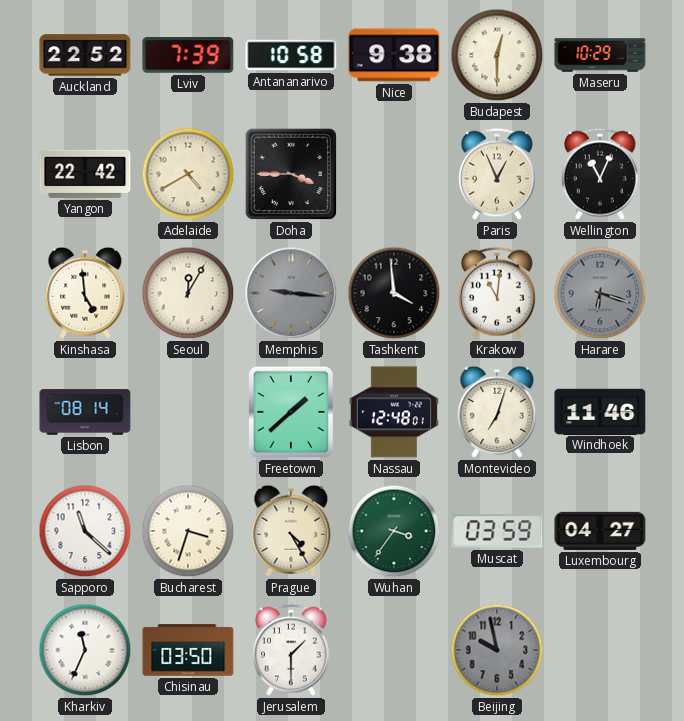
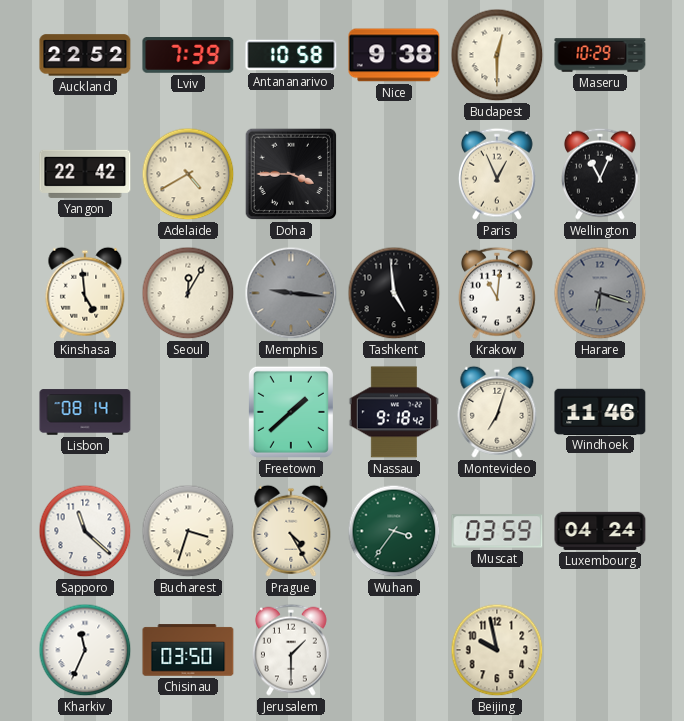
Tashkent: 3:59 -> 4:59 (394, 293)
Nassau: 12:48 -> 9:18 (394, 412)
Luxembourg: 04:27 -> 04:24 (600, 531)
Beijing dial: grey -> cream (497, 650)
